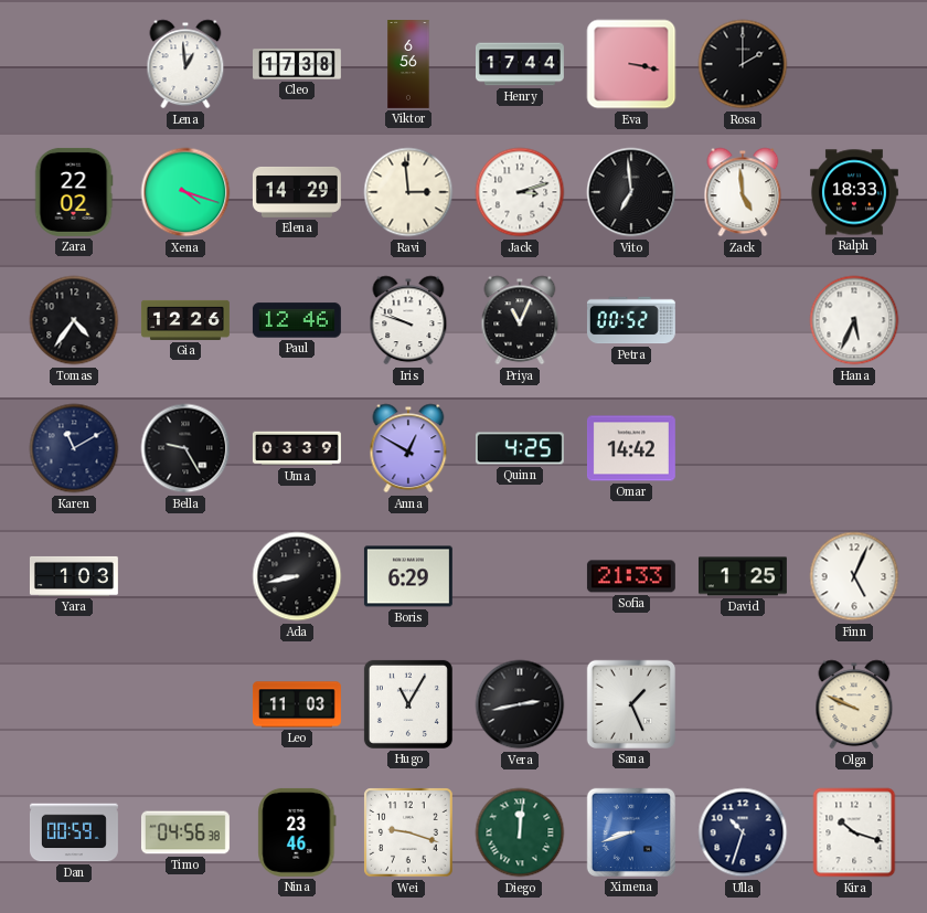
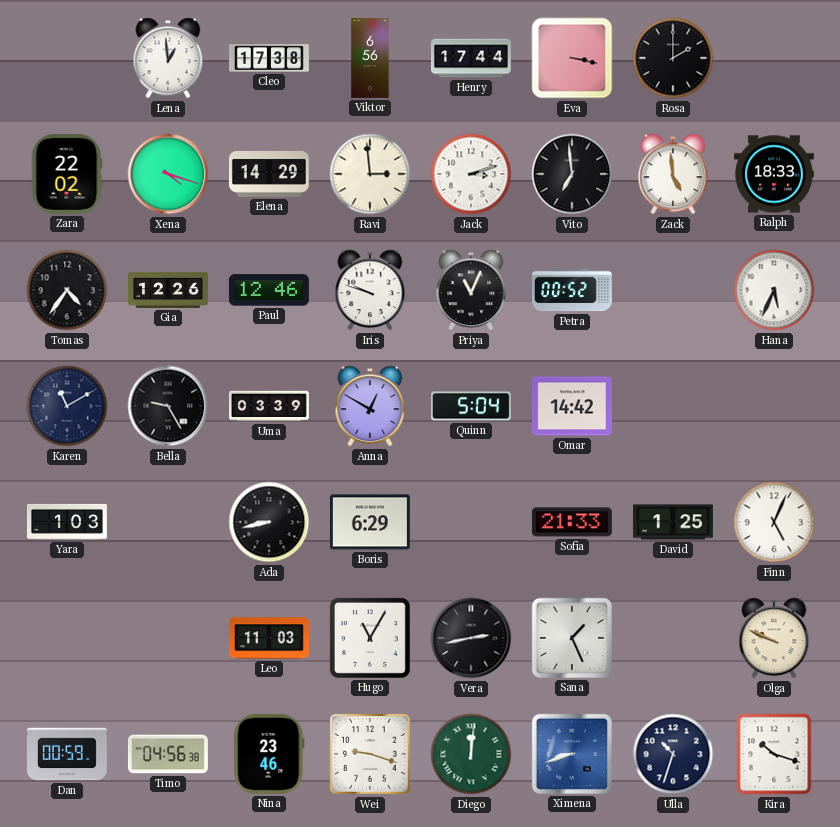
Quinn: 4:25 -> 5:04 (471, 406)
